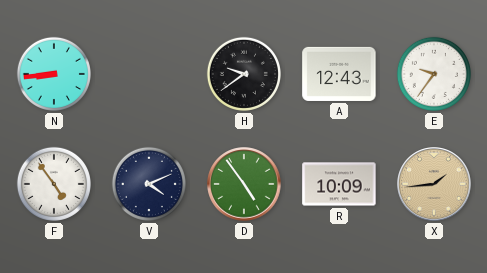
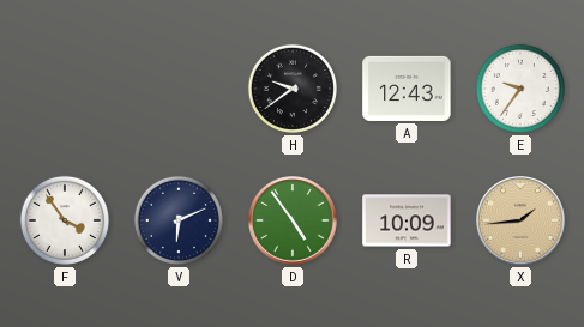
N: 8:44 -> none (54, 74)
F: 4:54 -> 3:54 (65, 220)
V: 4:11 -> 6:11 (179, 220)
